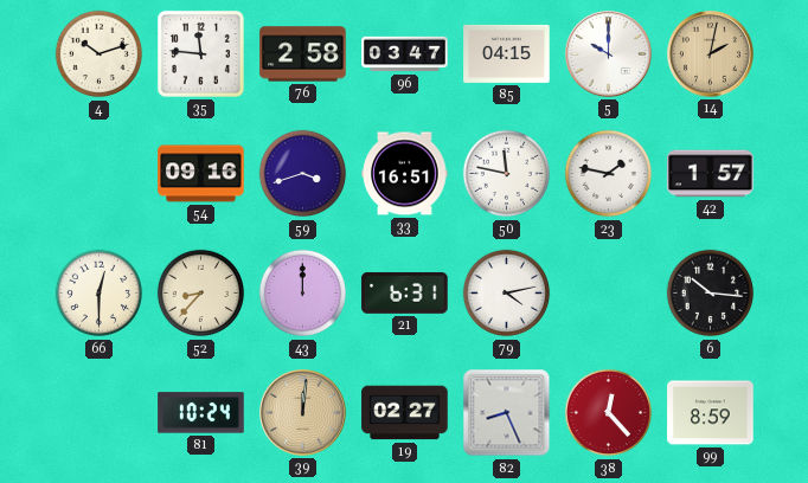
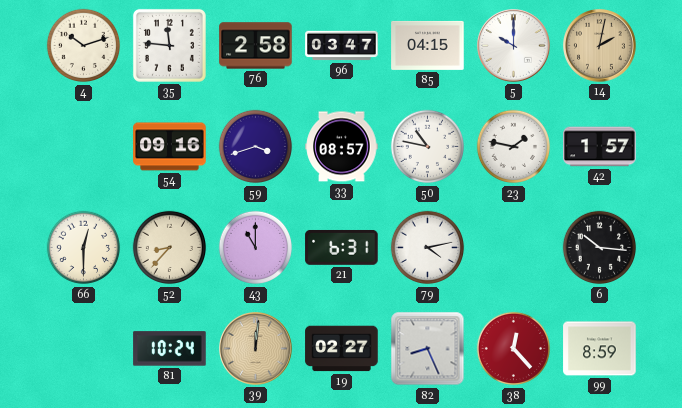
33: 16:51 -> 08:57 (342, 147)
50: 11:47 -> 10:47 (428, 147)
43: 12:00 -> 11:00 (256, 248)
